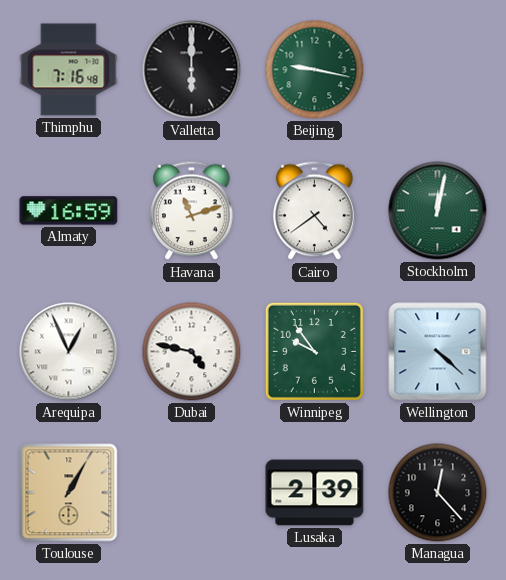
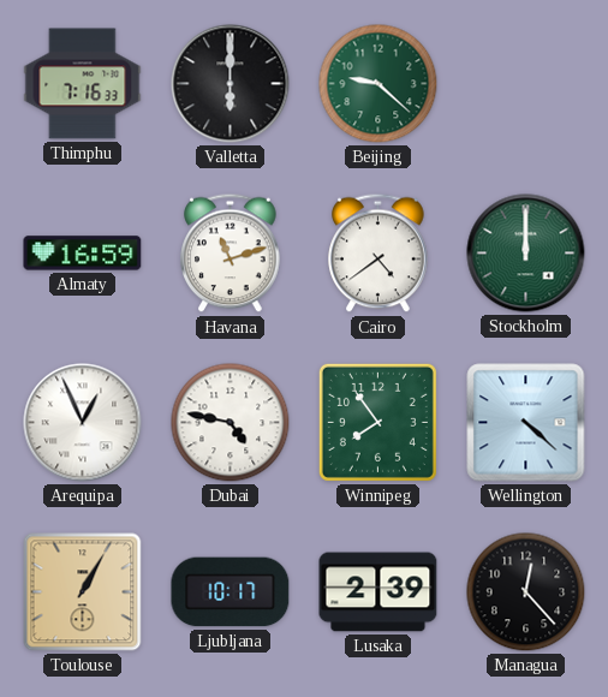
Thimphu: 7:16:48 -> 7:16:33 (83, 84)
Beijing: 9:17 -> 9:22 (378, 84)
Stockholm: 12:02 -> 12:00 (526, 254)
Winnipeg: 9:54 -> 7:54 (377, 422)
Ljubljana: none -> 10:17 (231, 592)
